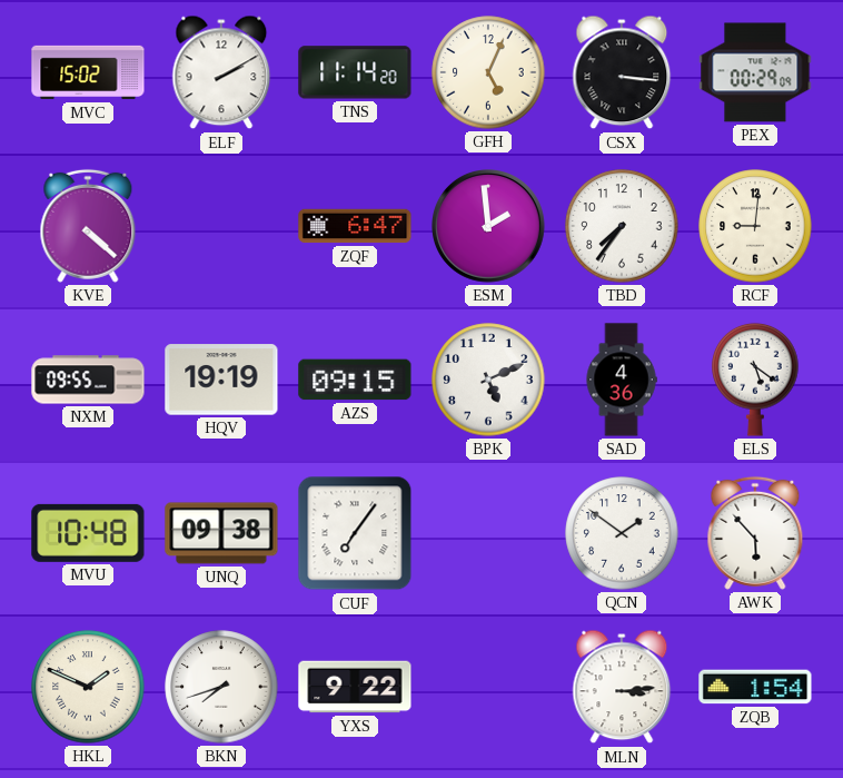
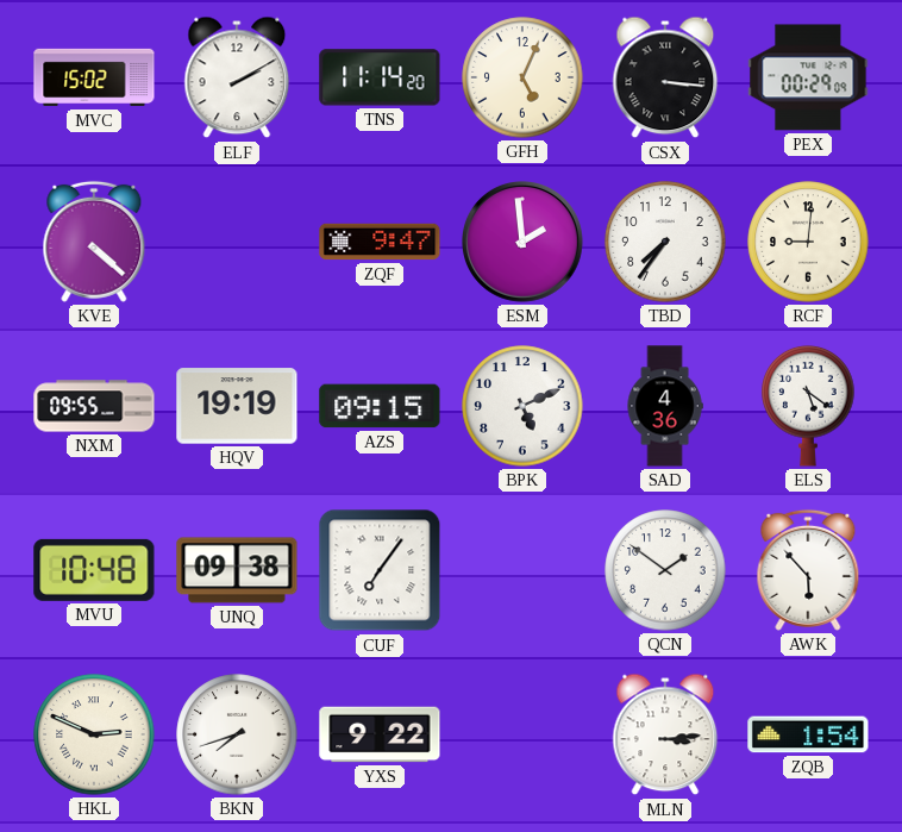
ZQF: 6:47 -> 9:47 (380, 242)
HKL: 1:49 -> 2:49 (94, 734)
